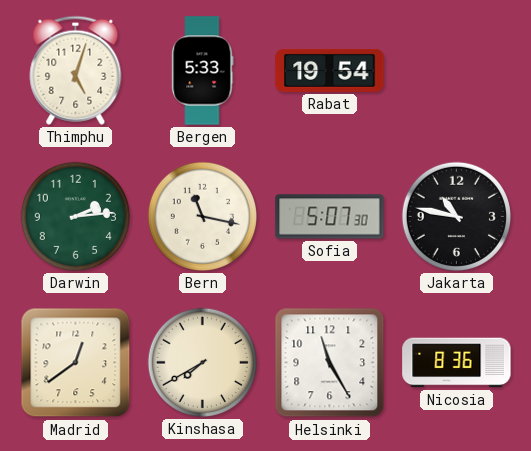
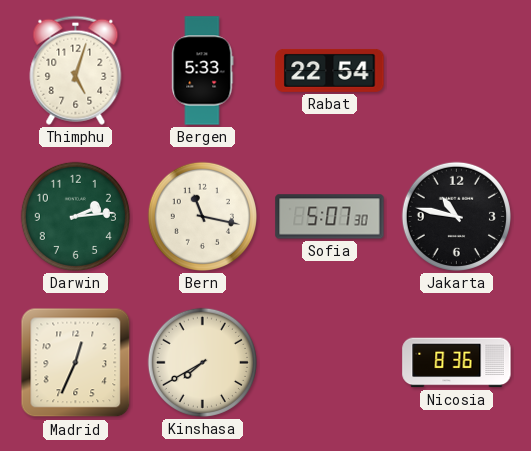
Rabat: 19:54 -> 22:54 (330, 70)
Madrid: 12:39 -> 12:34 (76, 363)
Helsinki: 11:25 -> none (330, 363)
